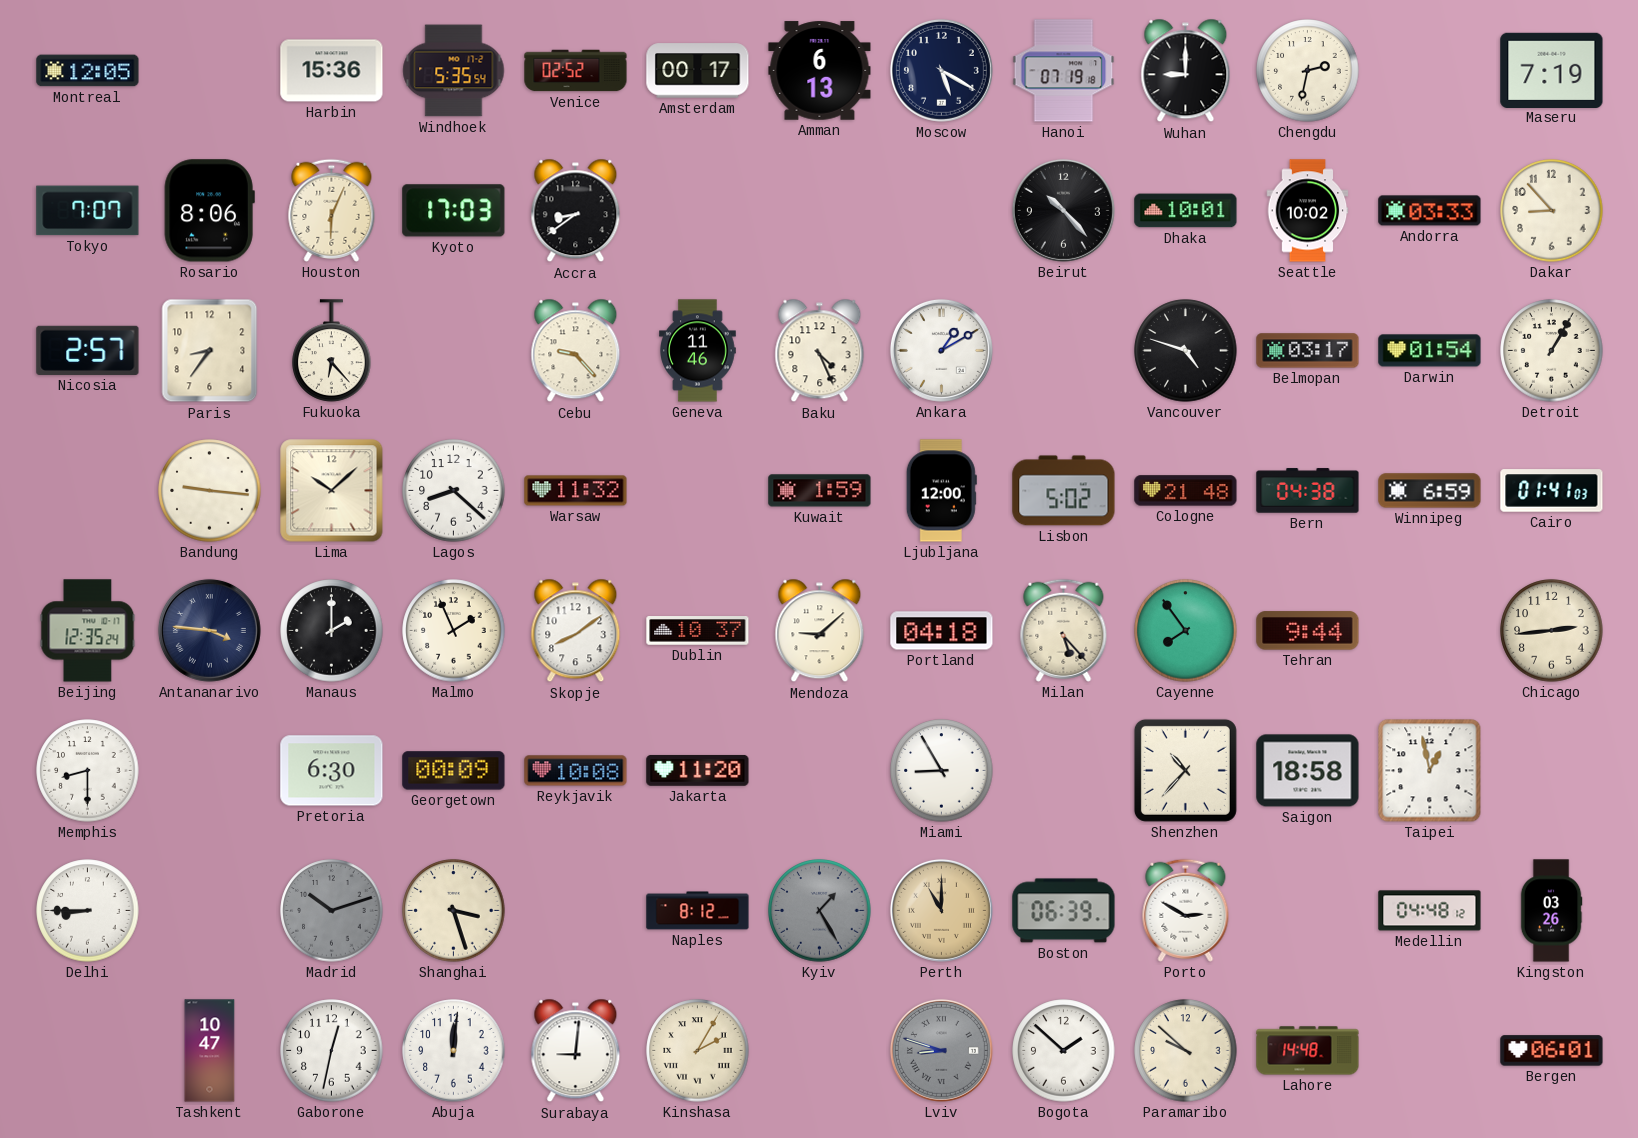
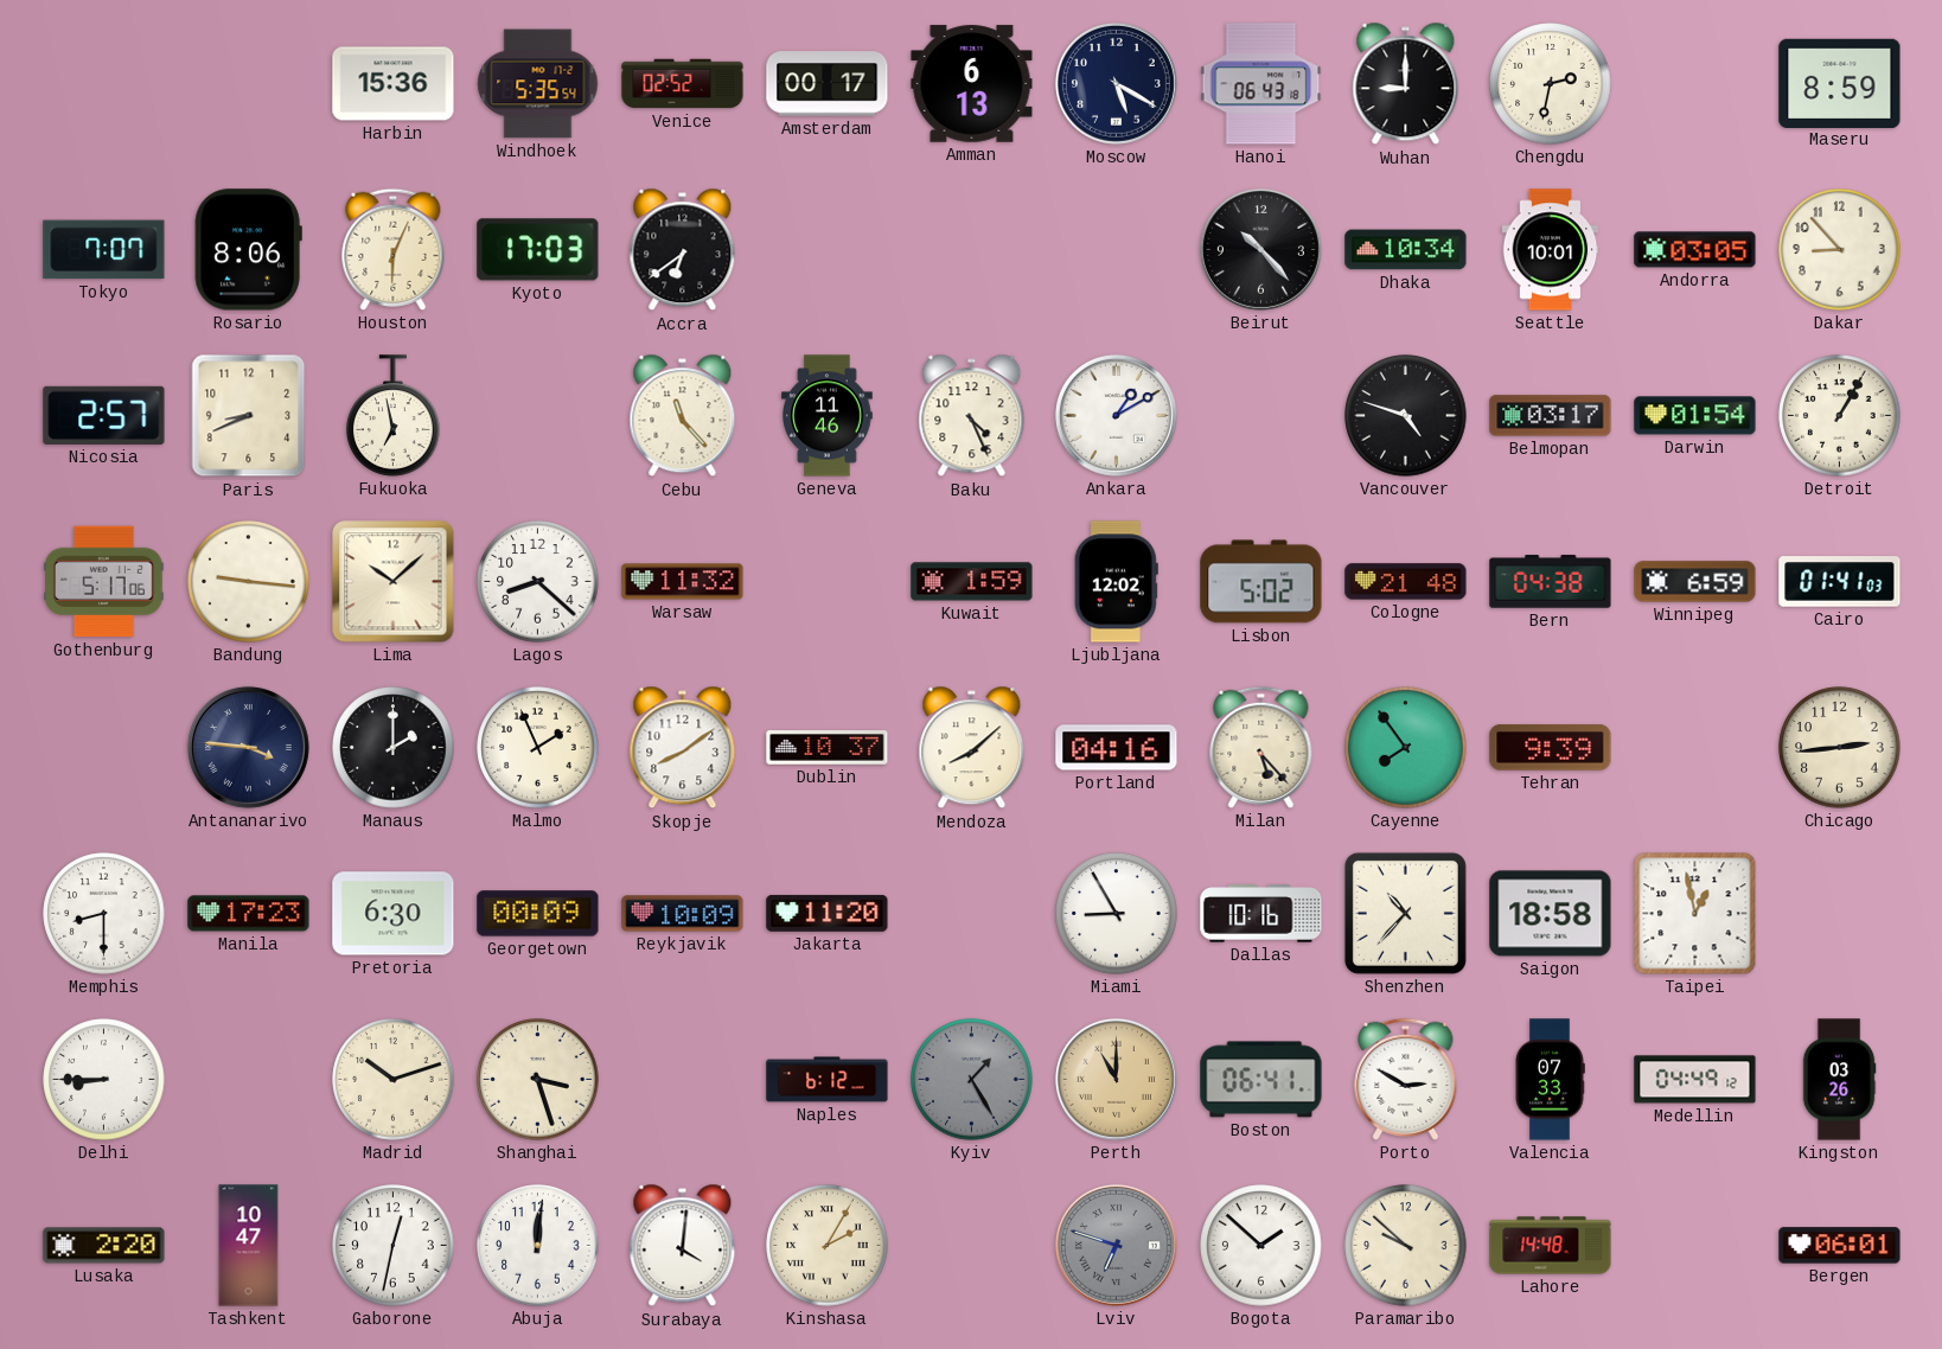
Montreal: 12:05 -> none (88, 71)
Hanoi: 07:19 -> 06:43 (1261, 84)
Maseru: 7:19 -> 8:59 (1840, 83)
Accra: 8:39 -> 6:39 (683, 250)
Dhaka: 10:01 -> 10:34 (1406, 250)
Seattle: 10:02 -> 10:01 (1551, 250)
Andorra: 03:33 -> 03:05 (1695, 250)
Paris: 8:36 -> 8:41 (249, 416)
Fukuoka: 6:23 -> 6:58 (394, 416)
Cebu: 9:23 -> 11:23 (683, 416)
Gothenburg: none -> 5:17 (104, 582)
Ljubljana: 12:00 -> 12:02 (1116, 582)
Beijing: 12:35 -> none (88, 631)
Mendoza: 9:08 -> 8:08 (972, 748)
Portland: 04:18 -> 04:16 (1117, 748)
Tehran: 9:44 -> 9:39 (1551, 748)
Manila: none -> 17:23 (249, 914)
Reykjavik: 10:08 -> 10:09 (683, 914)
Dallas: none -> 10:16 (1261, 914)
Madrid dial: grey -> cream (394, 1080)
Naples: 8:12 -> 6:12 (828, 1080)
Boston: 06:39 -> 06:41 (1261, 1080)
Valencia: none -> 07:33 (1550, 1080)
Medellin: 04:48 -> 04:49 (1695, 1080)
Lusaka: none -> 2:20 (104, 1246)
Surabaya: 9:01 -> 4:01 (683, 1246)
Lviv: 8:48 -> 6:48 (1116, 1245)
